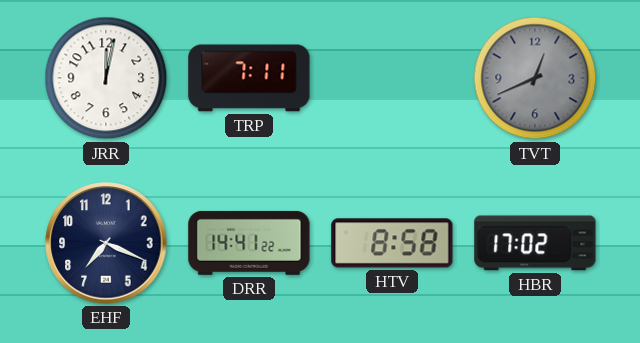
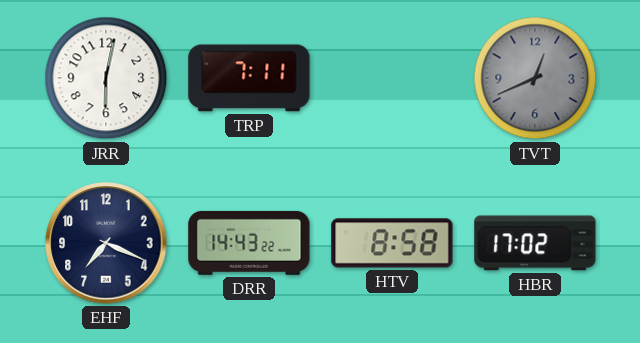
JRR: 12:02 -> 6:02 (106, 78)
DRR: 14:41 -> 14:43 (249, 243)
